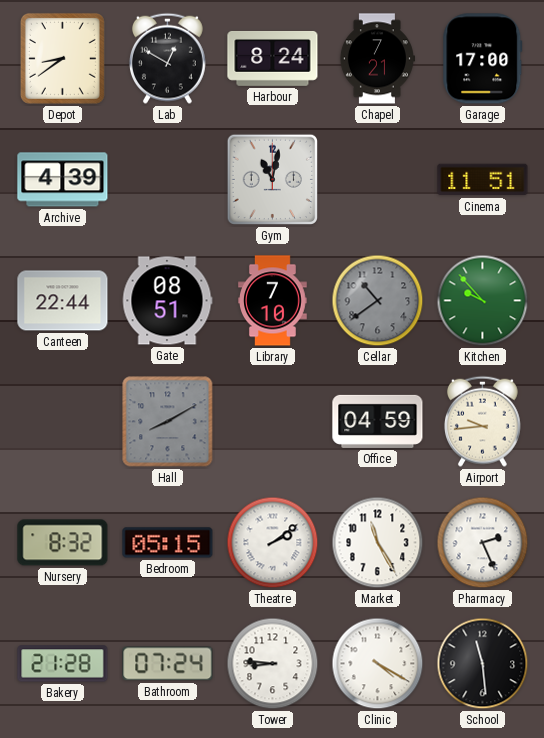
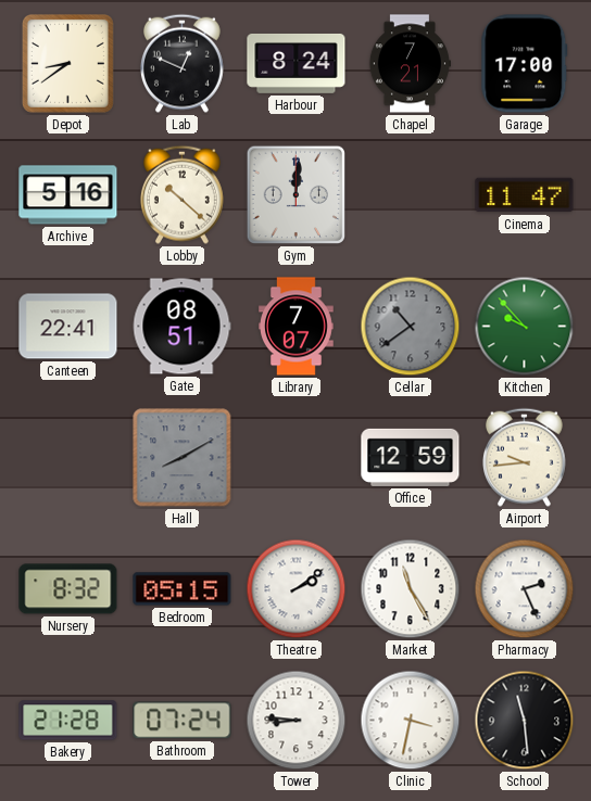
Lab: 12:50 -> 12:49 (181, 63)
Archive: 4:39 -> 5:16 (68, 195)
Lobby: none -> 10:22 (181, 194)
Gym: 11:02 -> 12:01 (297, 195)
Cinema: 11:51 -> 11:47 (525, 195)
Canteen: 22:44 -> 22:41 (68, 327)
Library: 7:10 -> 7:07 (297, 327)
Office: 04:59 -> 12:59 (411, 457)
Clinic: 4:20 -> 3:32 (411, 721)
